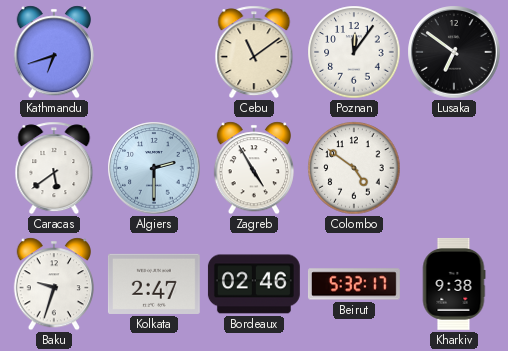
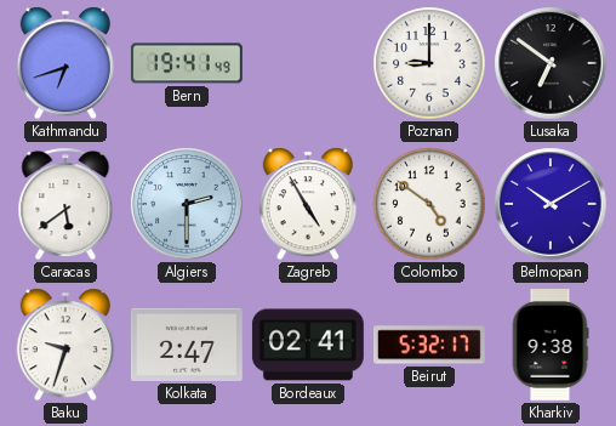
Bern: none -> 19:41 (187, 63)
Cebu: 11:09 -> none (254, 52)
Poznan: 12:06 -> 9:00 (429, 63)
Belmopan: none -> 10:10 (551, 204)
Bordeaux: 02:46 -> 02:41 (308, 345)
